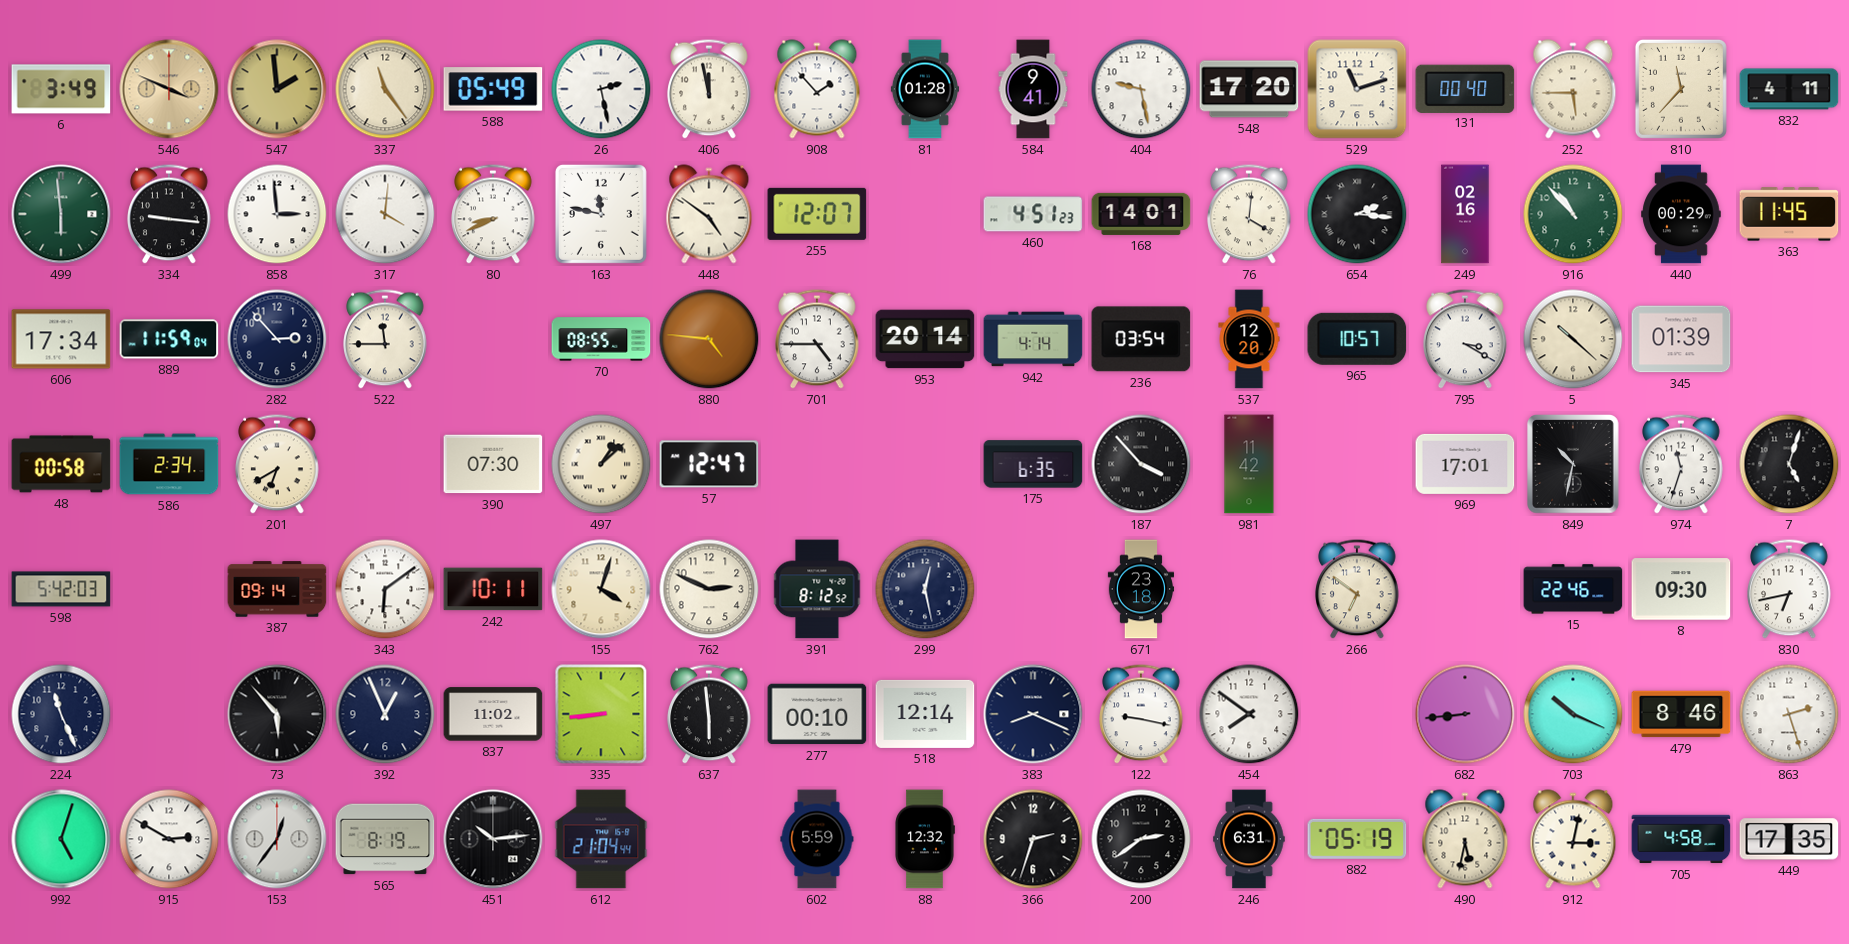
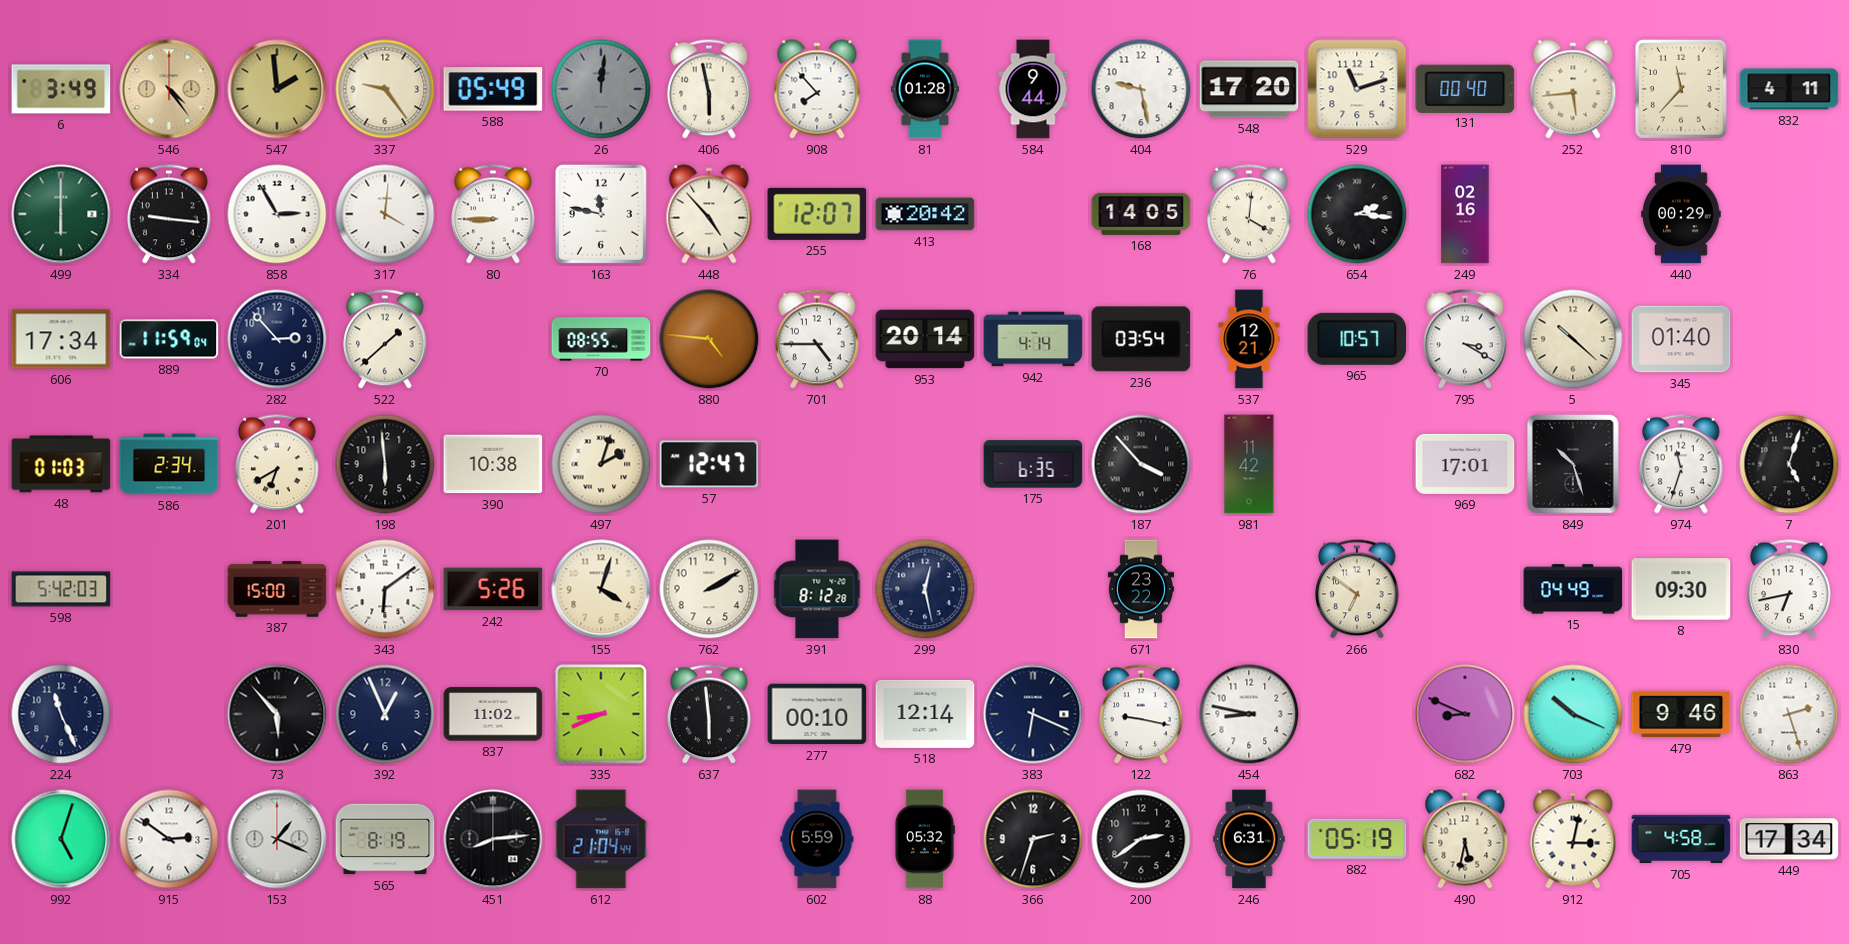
546: 3:49 -> 4:24 (169, 89)
337: 11:24 -> 9:24 (385, 89)
26: 2:28 -> 12:01 (601, 89)
26 dial: white -> grey (601, 89)
406: 11:58 -> 5:58 (709, 89)
908: 1:53 -> 7:53 (817, 89)
584: 9:41 -> 9:44 (1033, 89)
252: 5:45 -> 5:44 (1573, 89)
499: 5:59 -> 6:00 (61, 214)
858: 2:59 -> 2:55 (277, 214)
80: 8:41 -> 8:45 (493, 214)
448: 4:51 -> 4:53 (709, 214)
413: none -> 20:42 (925, 214)
460: 4:51 -> none (1033, 214)
168: 14:01 -> 14:05 (1141, 214)
916: 10:53 -> none (1573, 214)
363: 11:45 -> none (1789, 214)
522: 11:45 -> 1:38 (385, 339)
537: 12:20 -> 12:21 (1249, 339)
345: 01:39 -> 01:40 (1681, 339)
48: 00:58 -> 01:03 (61, 464)
198: none -> 5:59 (385, 464)
390: 07:30 -> 10:38 (493, 464)
497: 1:08 -> 2:03 (601, 464)
849: 10:32 -> 10:27 (1574, 465)
387: 09:14 -> 15:00 (277, 589)
242: 10:11 -> 5:26 (493, 589)
762: 2:49 -> 2:10 (709, 589)
391: 8:12:52 -> 8:12:28 (817, 589)
671: 23:18 -> 23:22 (1140, 589)
15: 22:46 -> 04:49 (1573, 589)
335: 8:44 -> 8:41 (601, 714)
383: 8:19 -> 6:19 (1033, 714)
454: 7:51 -> 8:47 (1249, 714)
682: 8:44 -> 8:49 (1465, 714)
479: 8:46 -> 9:46 (1681, 714)
915: 2:50 -> 2:51 (169, 839)
153: 12:36 -> 1:19 (277, 839)
451: 10:14 -> 8:14 (493, 839)
88: 12:32 -> 05:32 (925, 839)
449: 17:35 -> 17:34 (1789, 839)
